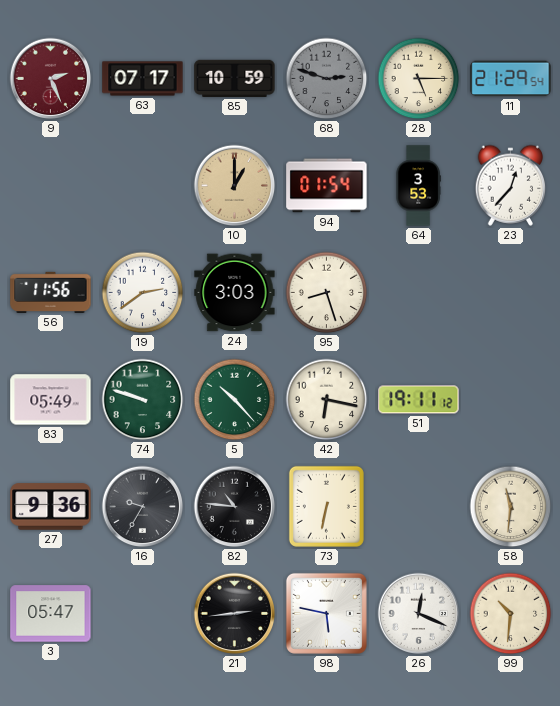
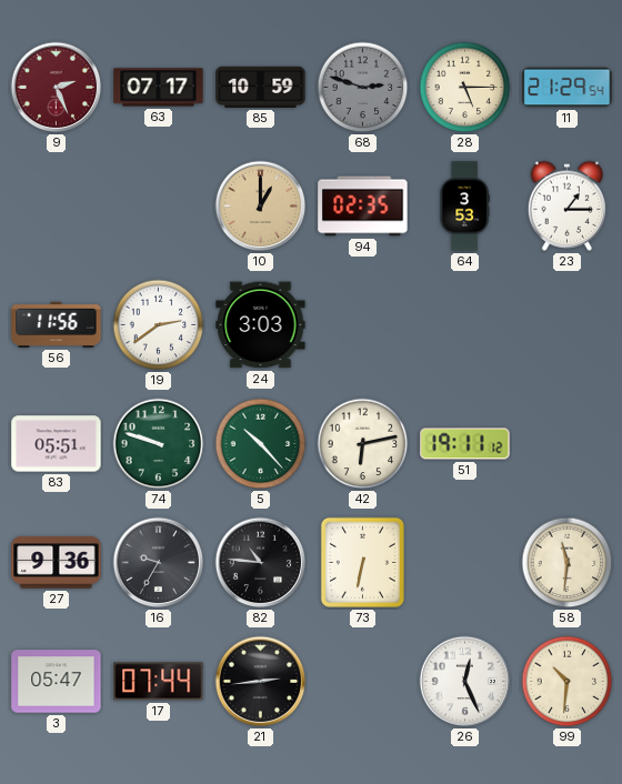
94: 01:54 -> 02:35 (363, 207)
23: 12:37 -> 1:15 (568, 205)
95: 8:27 -> none (327, 293)
83: 05:49 -> 05:51 (57, 444)
42: 6:17 -> 6:13 (363, 444)
17: none -> 07:44 (159, 682)
98: 5:47 -> none (326, 613)
26: 12:19 -> 12:26 (465, 682)
